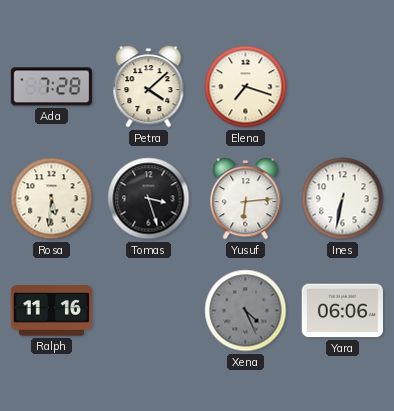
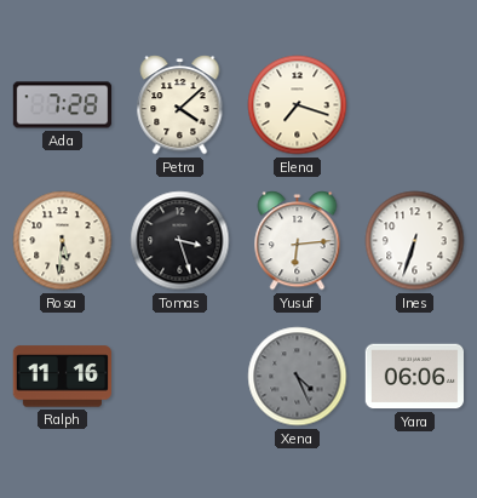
Ines: 6:32 -> 6:33 (415, 241)
